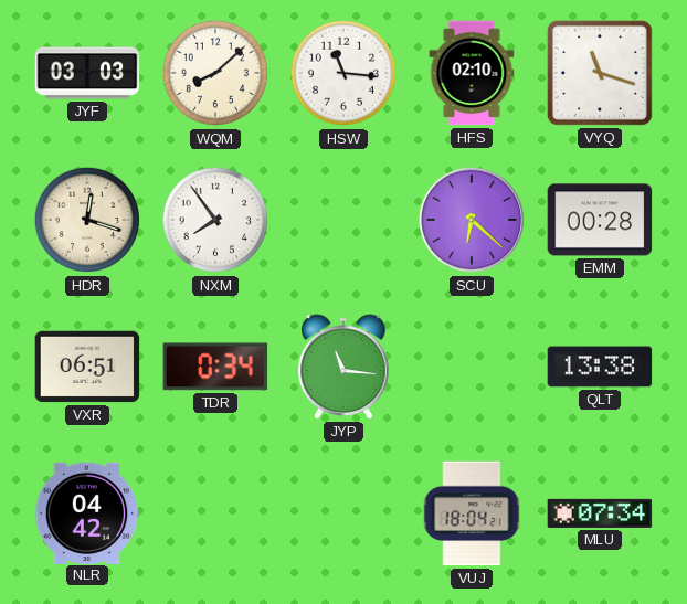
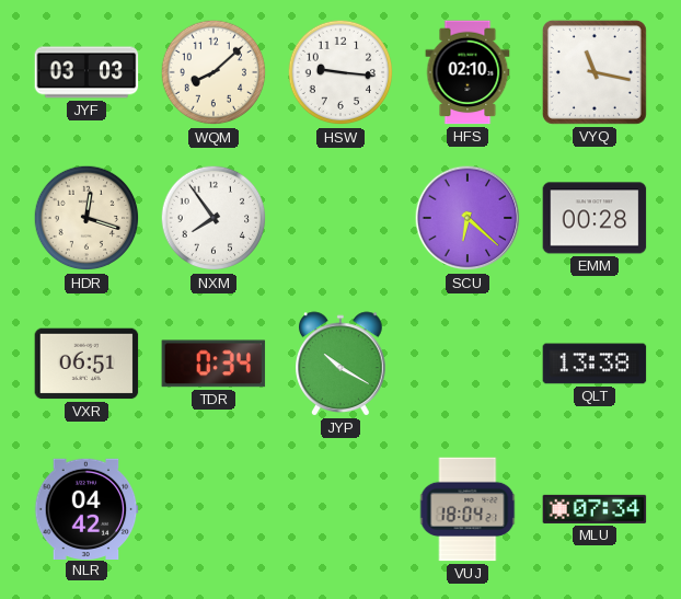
HSW: 11:16 -> 9:16 (340, 72)
VYQ: 11:18 -> 11:17 (595, 72)
JYP: 11:16 -> 10:20 (342, 364)
